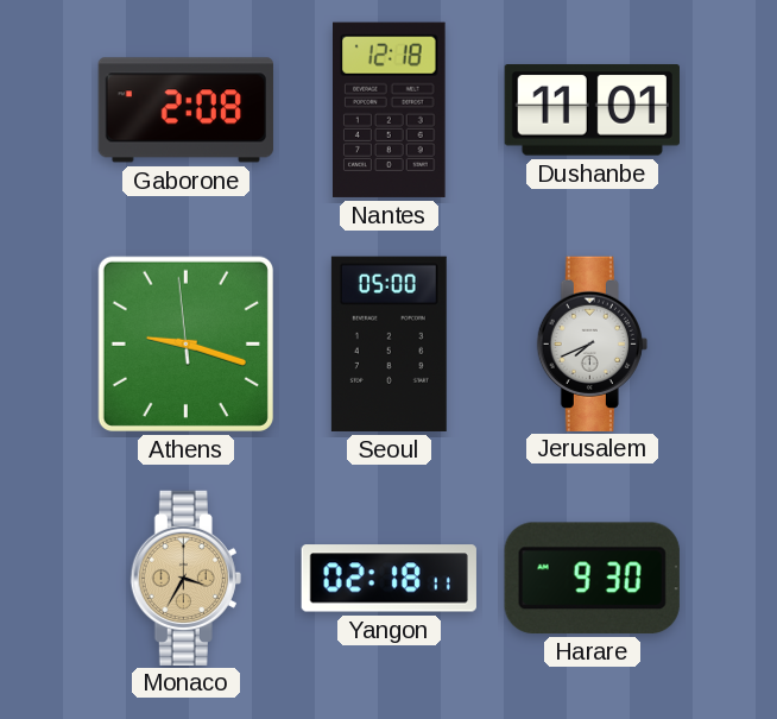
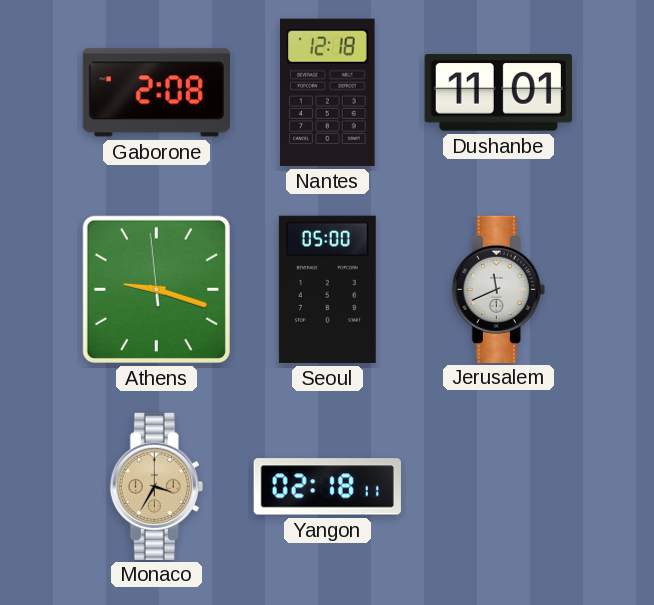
Jerusalem: 7:41 -> 11:41 (498, 289)
Harare: 9:30 -> none (592, 578)
